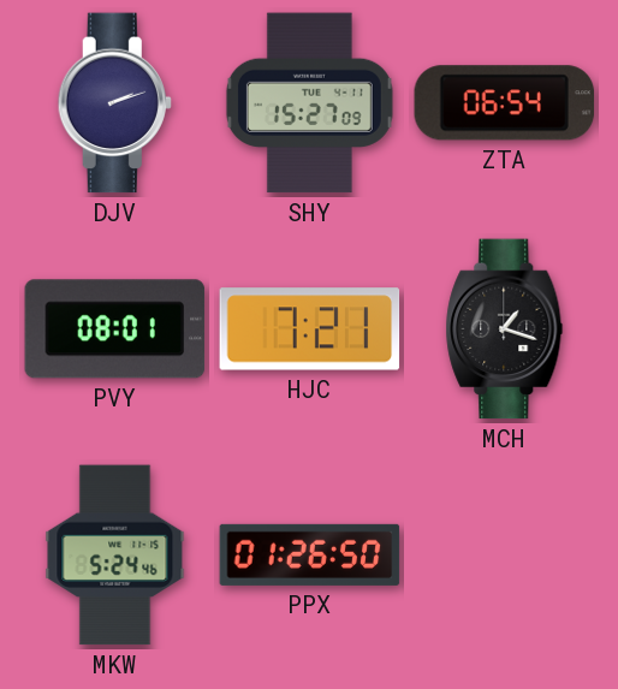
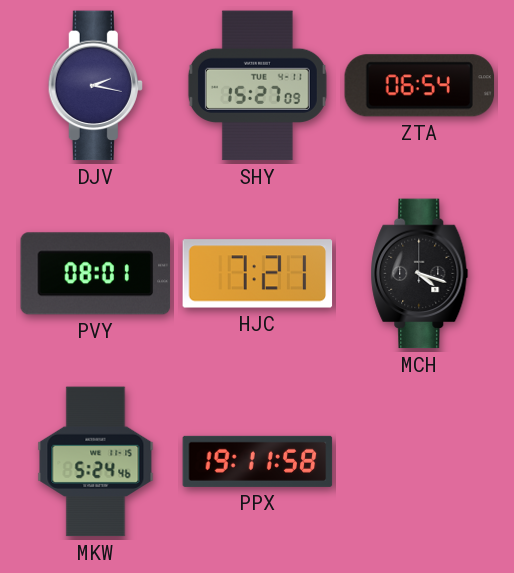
DJV: 2:12 -> 2:17 (95, 86)
MCH: 1:18 -> 4:18 (420, 274)
PPX: 01:26 -> 19:11 (258, 461)
